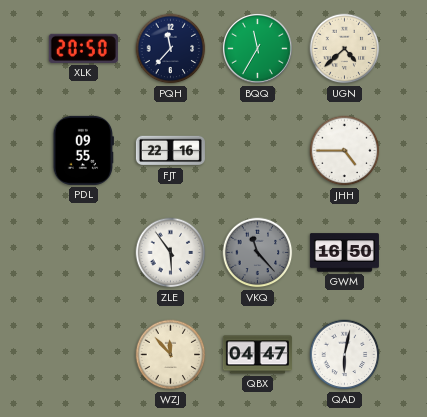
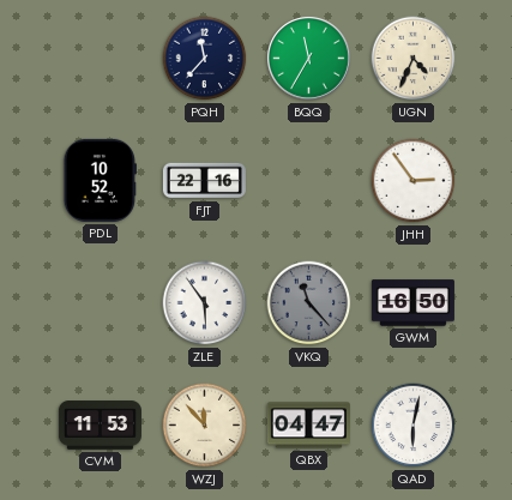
XLK: 20:50 -> none (83, 48)
UGN: 4:38 -> 4:34 (414, 59)
PDL: 09:55 -> 10:52 (100, 180)
JHH: 4:45 -> 2:54 (414, 181)
CVM: none -> 11:53 (100, 426)
